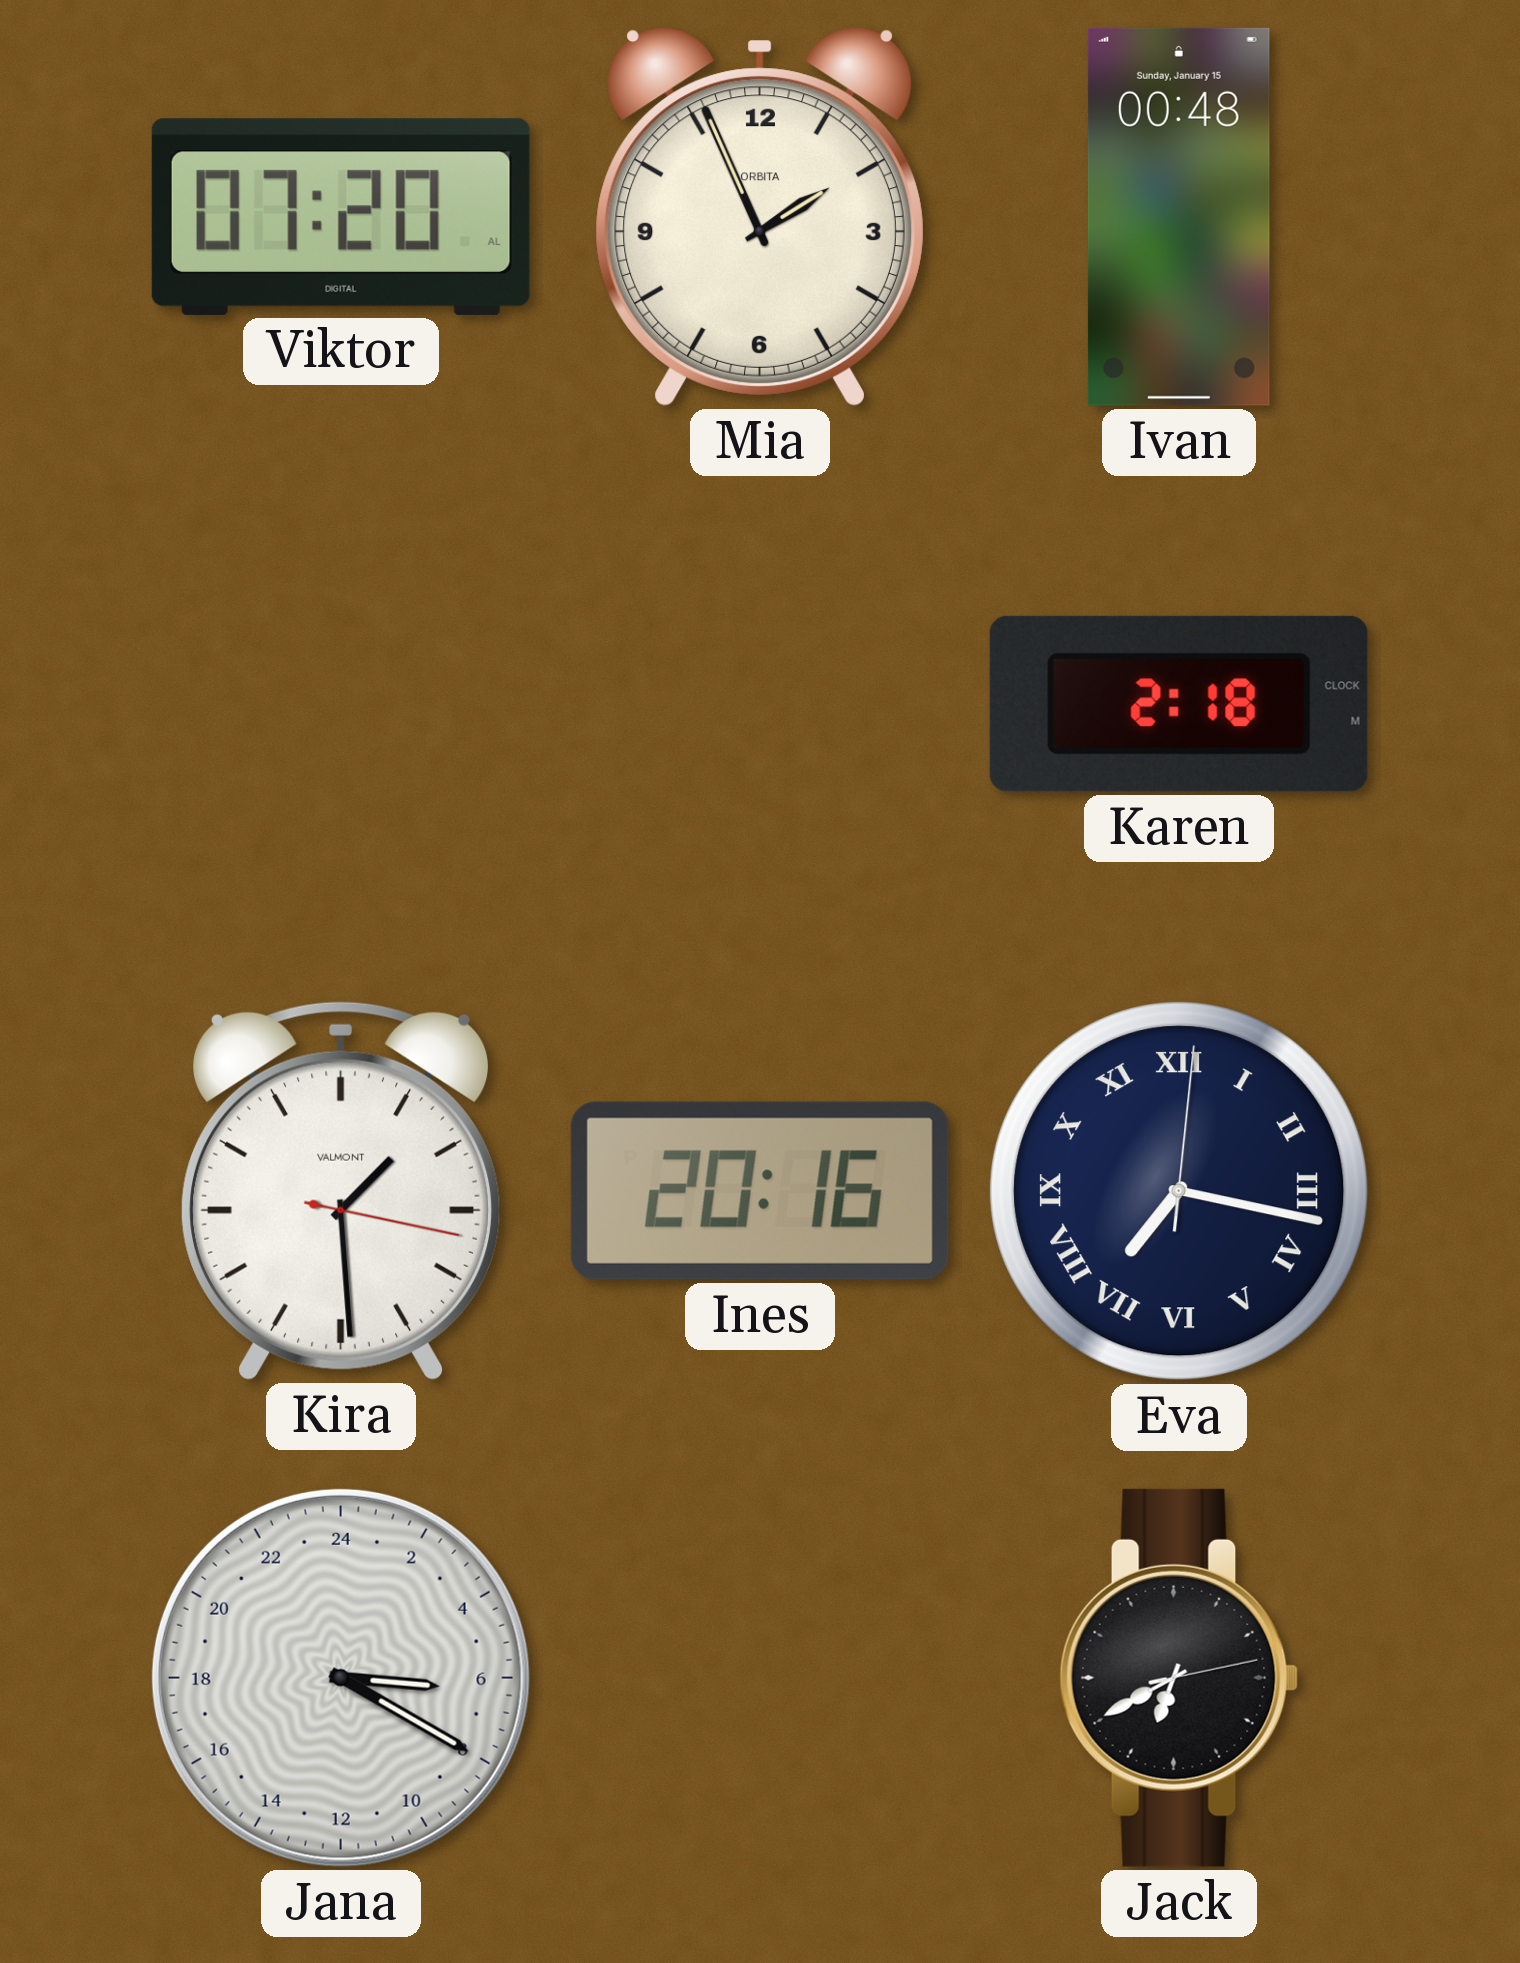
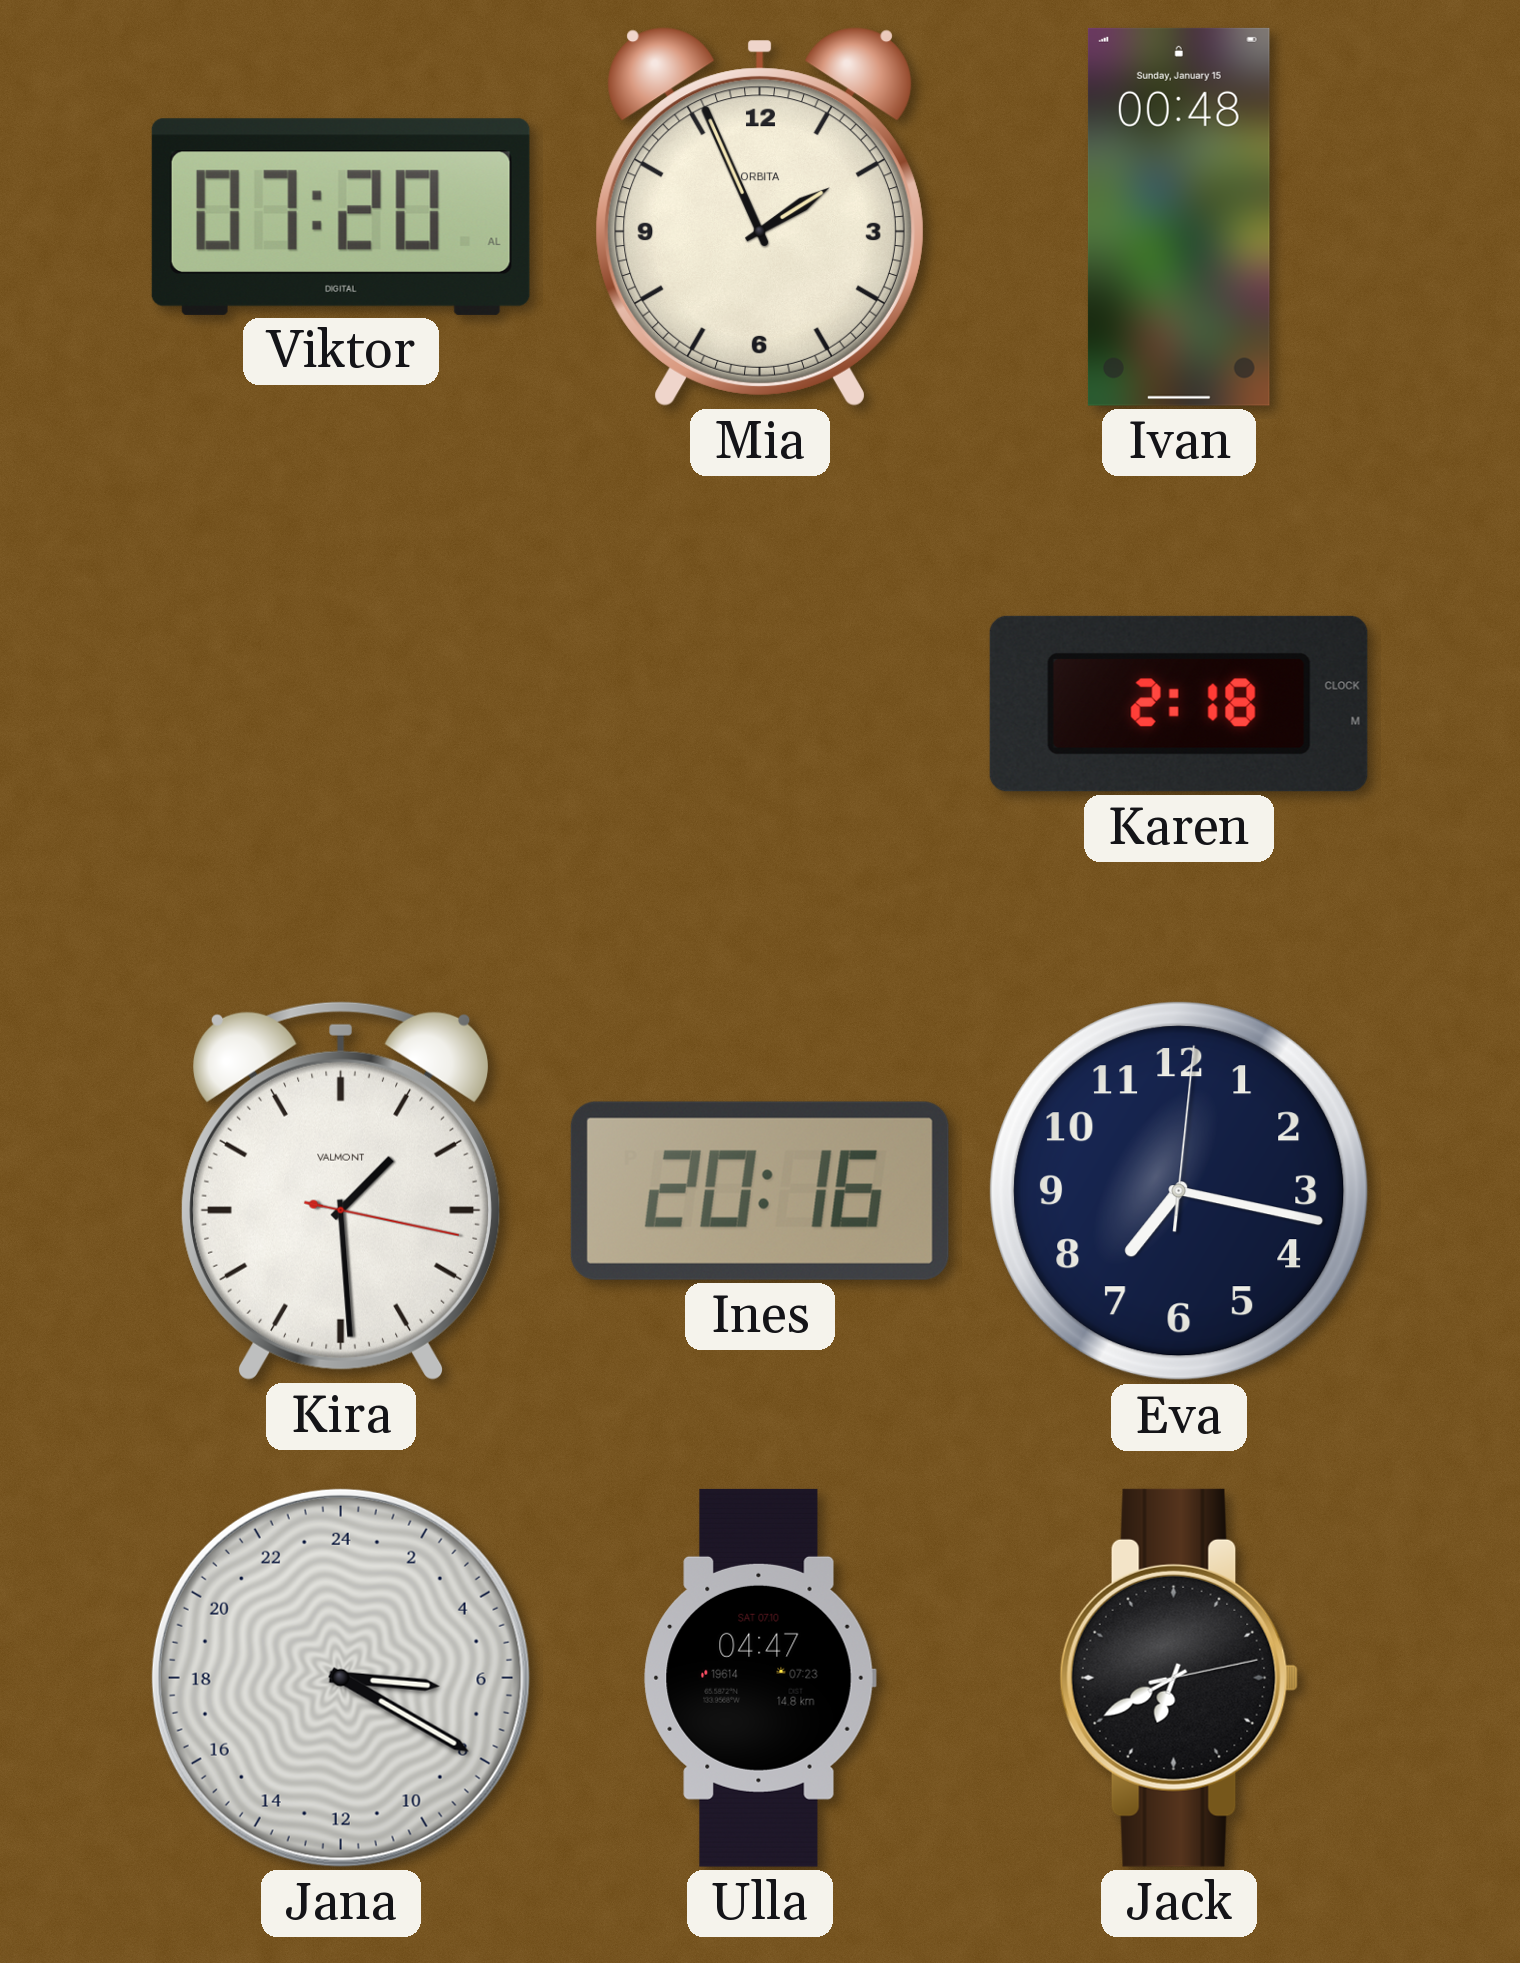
Eva numerals: Roman -> Arabic (1179, 1191)
Ulla: none -> 04:47 (760, 1678)
